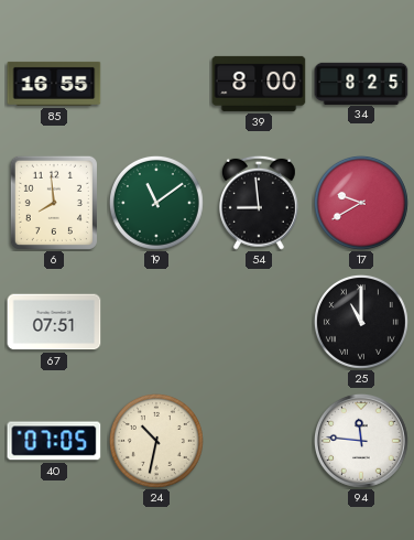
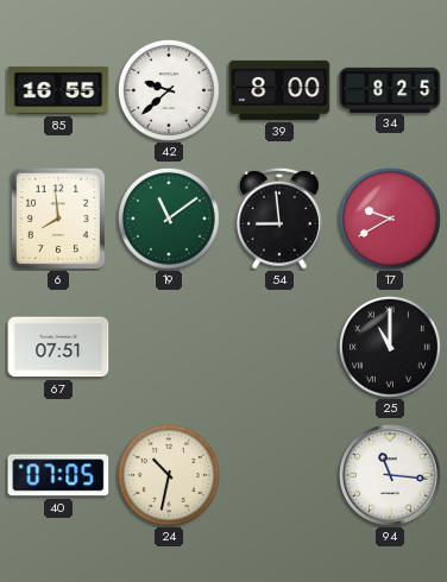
42: none -> 9:38 (169, 90)
94: 11:46 -> 11:16 (391, 476)
